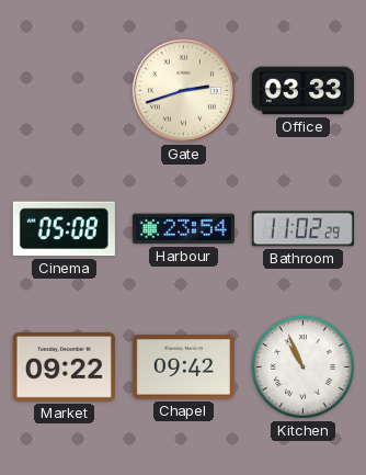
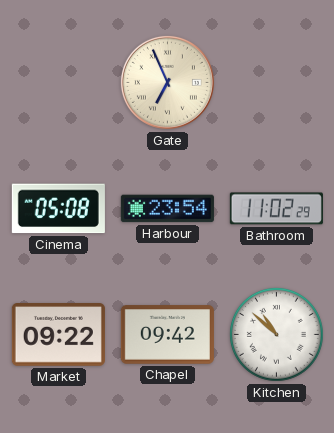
Gate: 2:42 -> 6:56 (167, 82)
Office: 03:33 -> none (302, 91)
Kitchen: 10:56 -> 10:52 (276, 334)
